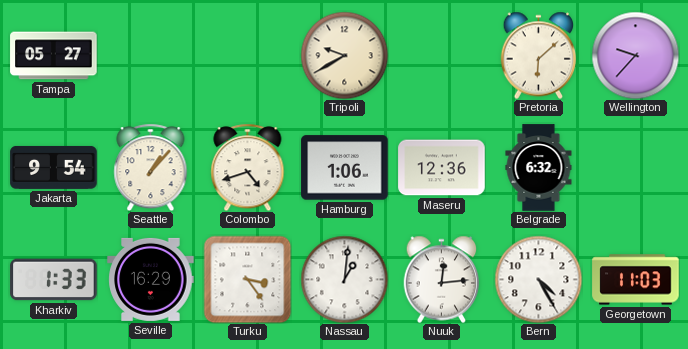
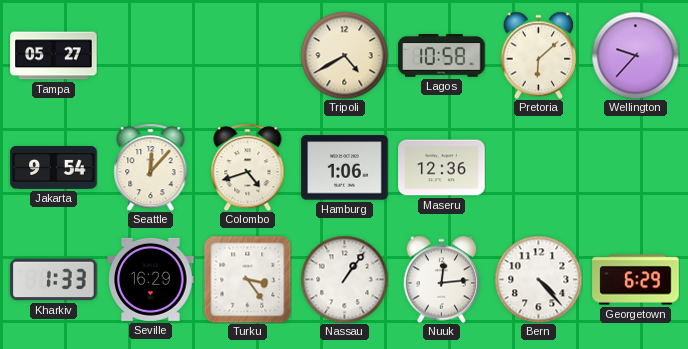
Tripoli: 9:40 -> 4:40 (344, 55)
Lagos: none -> 10:58 (442, 56)
Seattle: 1:07 -> 12:07 (151, 167)
Belgrade: 6:32 -> none (539, 168)
Nassau: 1:01 -> 1:06 (344, 279)
Bern: 4:25 -> 4:23 (538, 279)
Georgetown: 11:03 -> 6:29 (636, 280)
